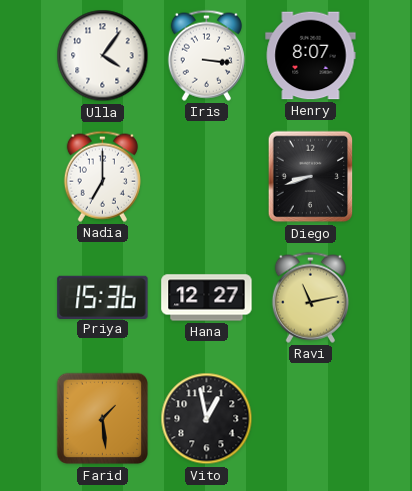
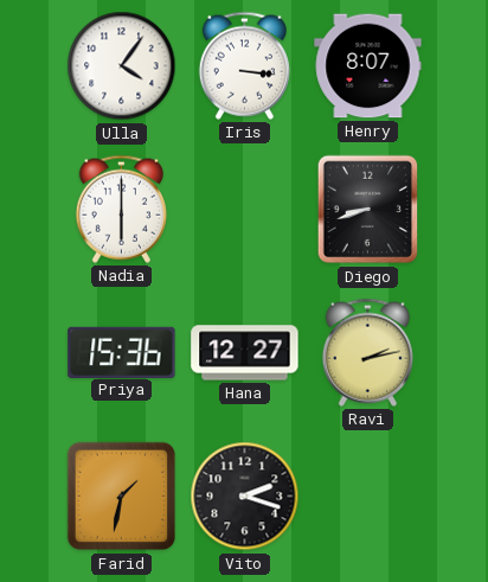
Nadia: 7:00 -> 6:00 (121, 209)
Ravi: 11:13 -> 2:13 (367, 352)
Farid: 1:29 -> 1:32 (122, 497)
Vito: 12:58 -> 2:18 (245, 497)
